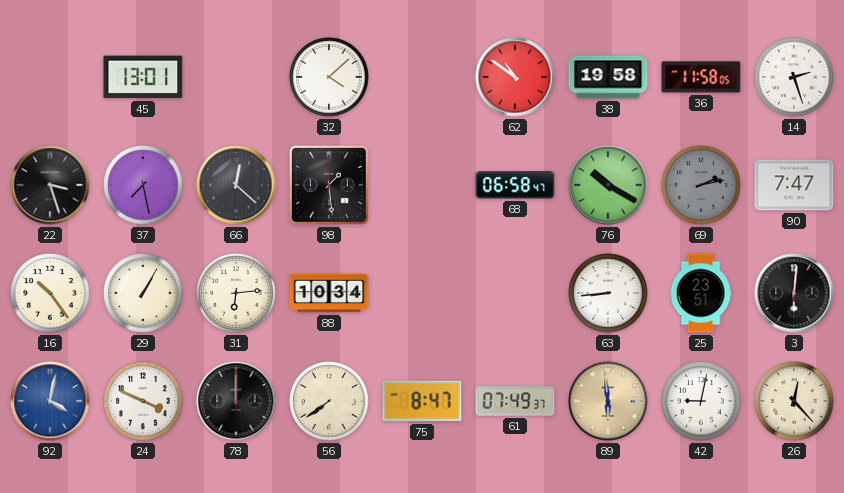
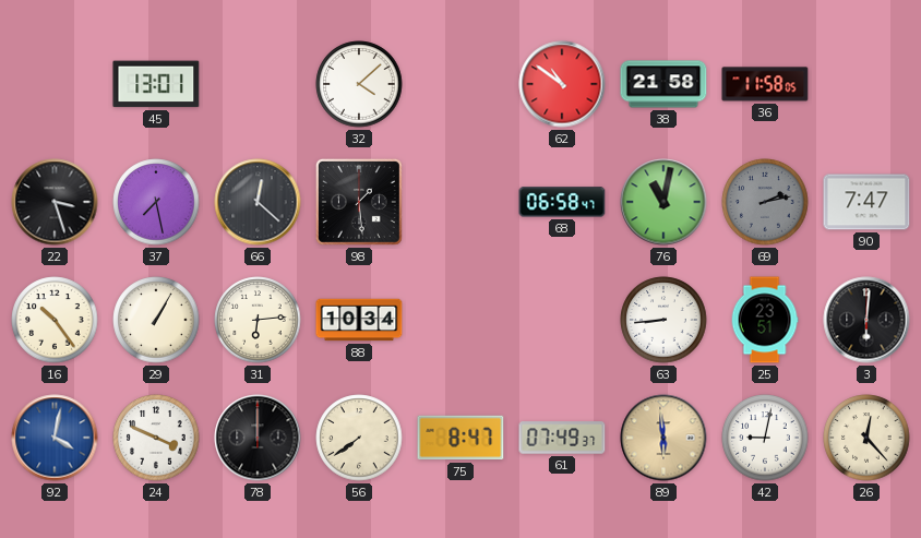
38: 19:58 -> 21:58 (663, 84)
14: 2:27 -> none (794, 77)
76: 10:20 -> 11:02 (663, 202)
